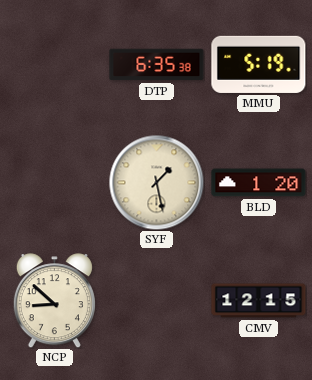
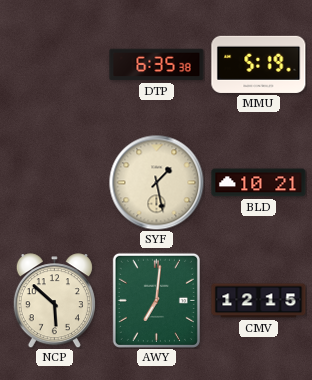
BLD: 1:20 -> 10:21 (259, 183)
NCP: 8:52 -> 5:52 (54, 301)
AWY: none -> 7:01 (156, 300)
